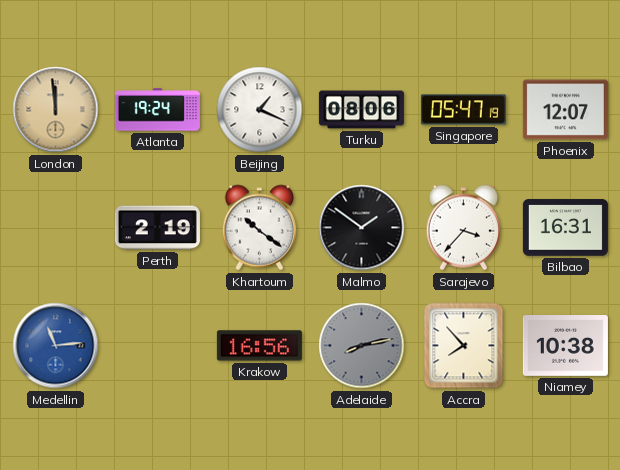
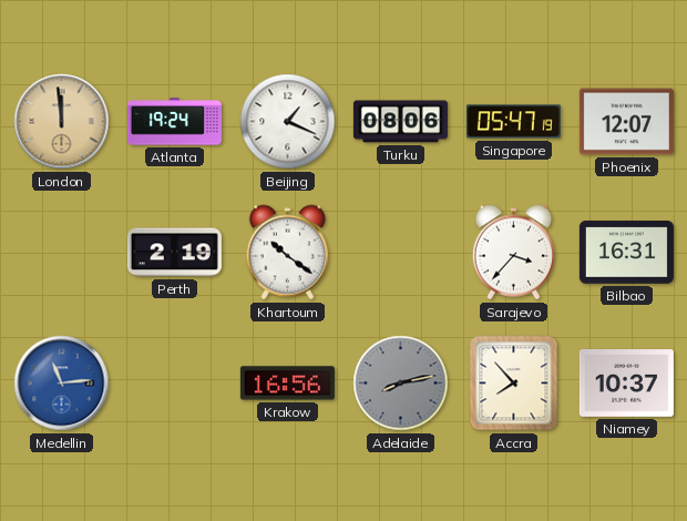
Malmo: 1:51 -> none (362, 228)
Niamey: 10:38 -> 10:37 (626, 384)
